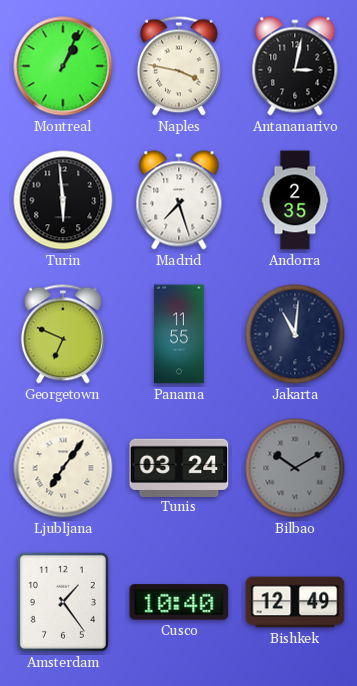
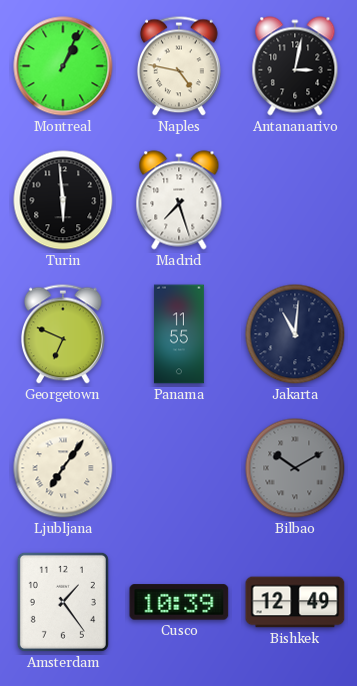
Naples: 3:47 -> 4:47 (180, 66)
Andorra: 2:35 -> none (295, 200)
Tunis: 03:24 -> none (179, 467)
Cusco: 10:40 -> 10:39 (179, 602)
